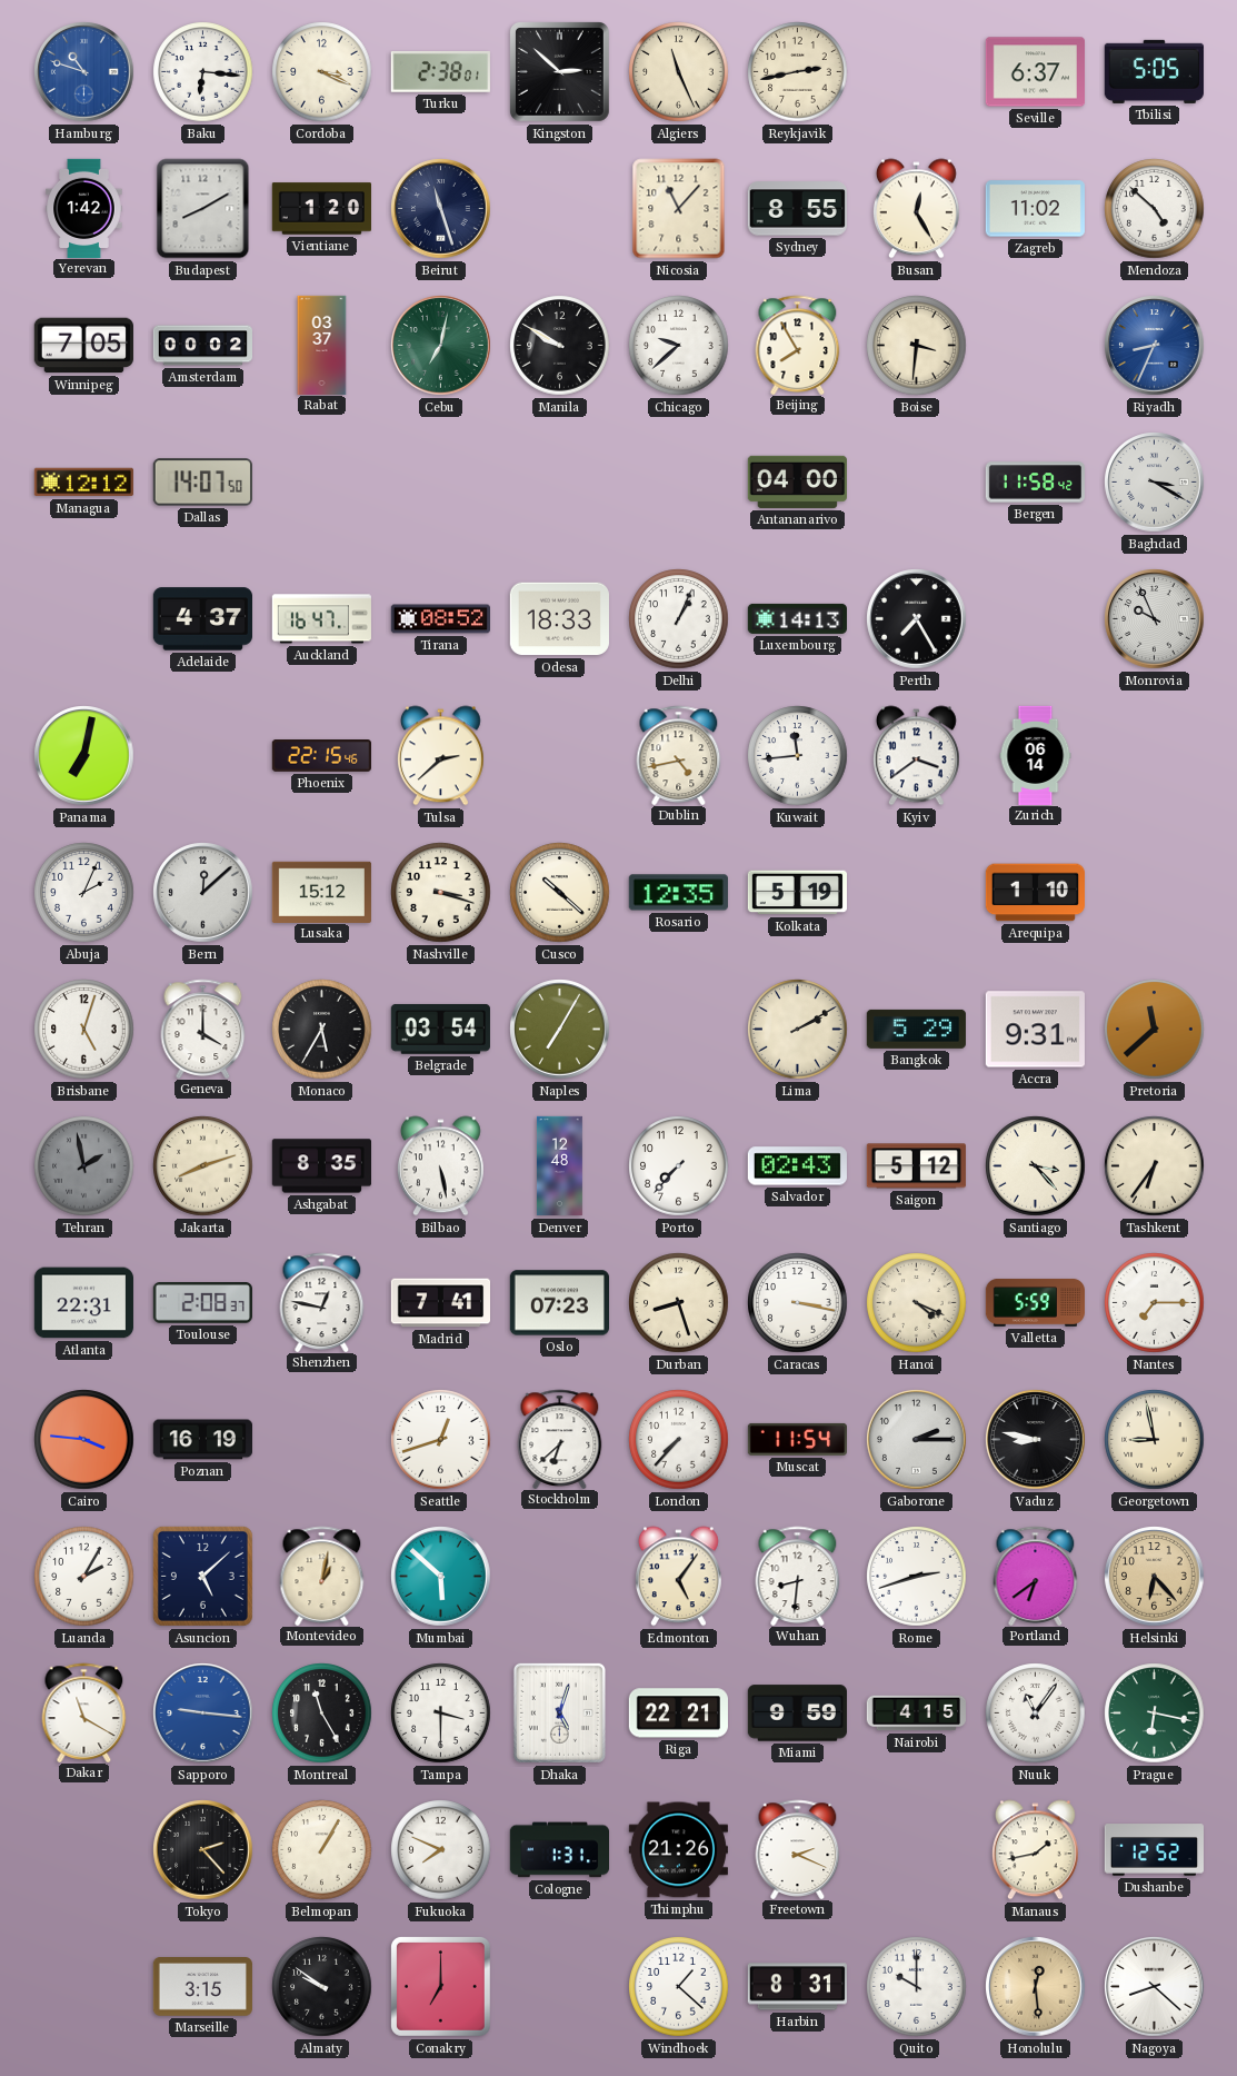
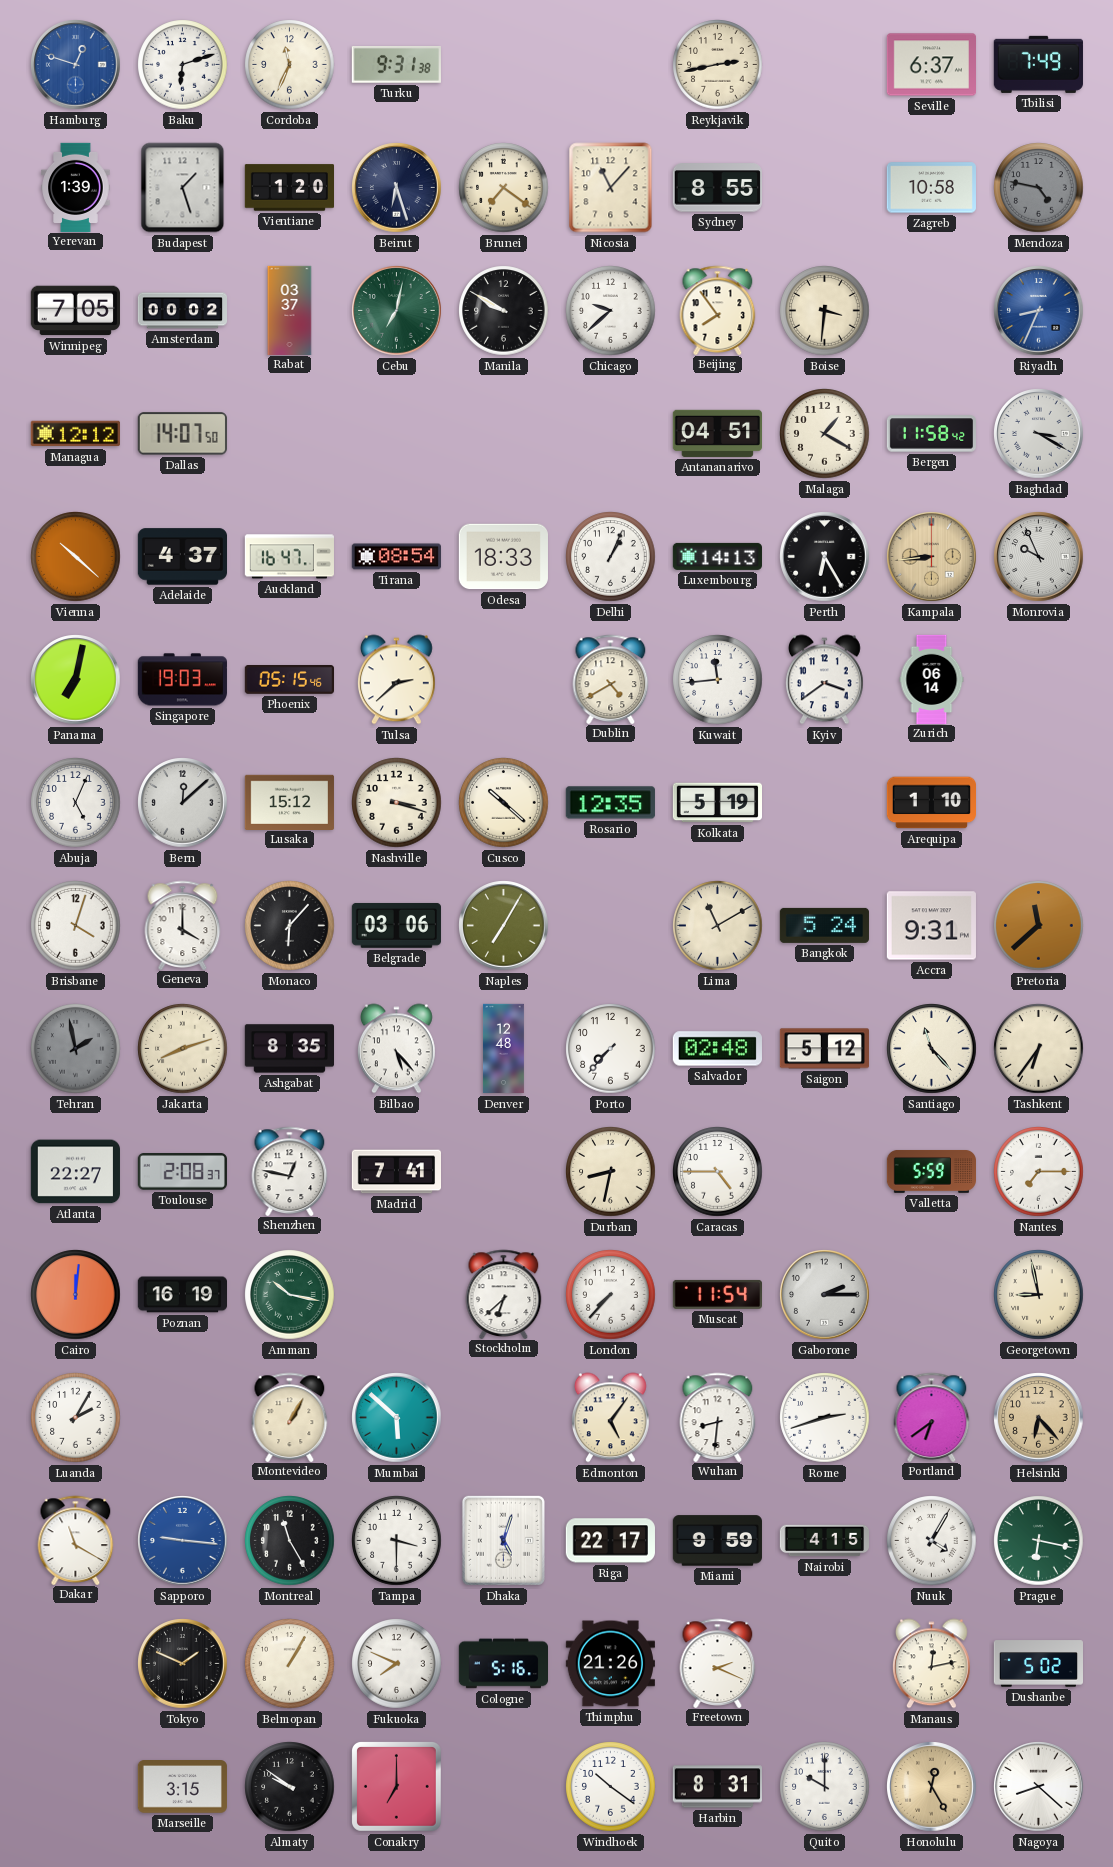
Hamburg: 10:48 -> 12:48 (76, 65)
Baku: 6:16 -> 6:12 (183, 65)
Cordoba: 3:19 -> 11:34 (290, 65)
Turku: 2:38 -> 9:31 (396, 65)
Kingston: 2:52 -> none (559, 71)
Algiers: 11:26 -> none (679, 72)
Tbilisi: 5:05 -> 7:49 (1038, 64)
Yerevan: 1:42 -> 1:39 (76, 187)
Budapest: 8:10 -> 1:27 (183, 188)
Beirut: 11:27 -> 6:27 (397, 188)
Brunei: none -> 7:21 (504, 188)
Busan: 12:25 -> none (916, 209)
Zagreb: 11:02 -> 10:58 (931, 188)
Mendoza: 4:52 -> 4:47 (1039, 188)
Mendoza dial: white -> grey (1039, 188)
Beijing: 7:55 -> 7:54 (718, 310)
Antananarivo: 04:00 -> 04:51 (717, 433)
Malaga: none -> 1:20 (825, 434)
Vienna: none -> 10:22 (76, 557)
Tirana: 08:52 -> 08:54 (396, 557)
Perth: 7:25 -> 6:25 (825, 557)
Kampala: none -> 8:44 (932, 557)
Singapore: none -> 19:03 (182, 680)
Phoenix: 22:15 -> 05:15 (289, 680)
Dublin: 4:43 -> 4:40 (611, 679)
Abuja: 2:04 -> 5:04 (76, 803)
Brisbane: 5:03 -> 4:03 (76, 926)
Monaco: 5:35 -> 6:07 (290, 926)
Belgrade: 03:54 -> 03:06 (396, 925)
Lima: 2:10 -> 11:10 (718, 926)
Bangkok: 5:29 -> 5:24 (824, 925)
Bilbao: 5:28 -> 5:23 (396, 1049)
Salvador: 02:43 -> 02:48 (717, 1049)
Santiago: 3:23 -> 11:23 (932, 1049)
Atlanta: 22:31 -> 22:27 (75, 1172)
Oslo: 07:23 -> none (559, 1303)
Durban: 8:27 -> 8:32 (611, 1172)
Caracas: 3:17 -> 4:45 (718, 1172)
Hanoi: 4:19 -> none (917, 1303)
Cairo: 3:46 -> 12:01 (76, 1295)
Amman: none -> 10:17 (290, 1295)
Seattle: 12:42 -> none (441, 1440)
Vaduz: 8:47 -> none (1036, 1440)
Asuncion: 5:08 -> none (202, 1576)
Montevideo: 1:02 -> 1:05 (290, 1417)
Riga: 22:21 -> 22:17 (610, 1541)
Nuuk: 11:06 -> 4:05 (932, 1541)
Tokyo: 2:23 -> 1:49 (183, 1664)
Cologne: 1:31 -> 5:16 (503, 1664)
Manaus: 1:43 -> 12:13 (931, 1664)
Dushanbe: 12:52 -> 5:02 (1038, 1664)
Windhoek: 1:22 -> 10:21 (611, 1787)
Honolulu: 12:29 -> 12:25 (932, 1787)
